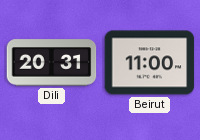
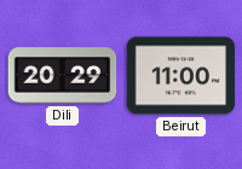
Dili: 20:31 -> 20:29 (63, 76)
